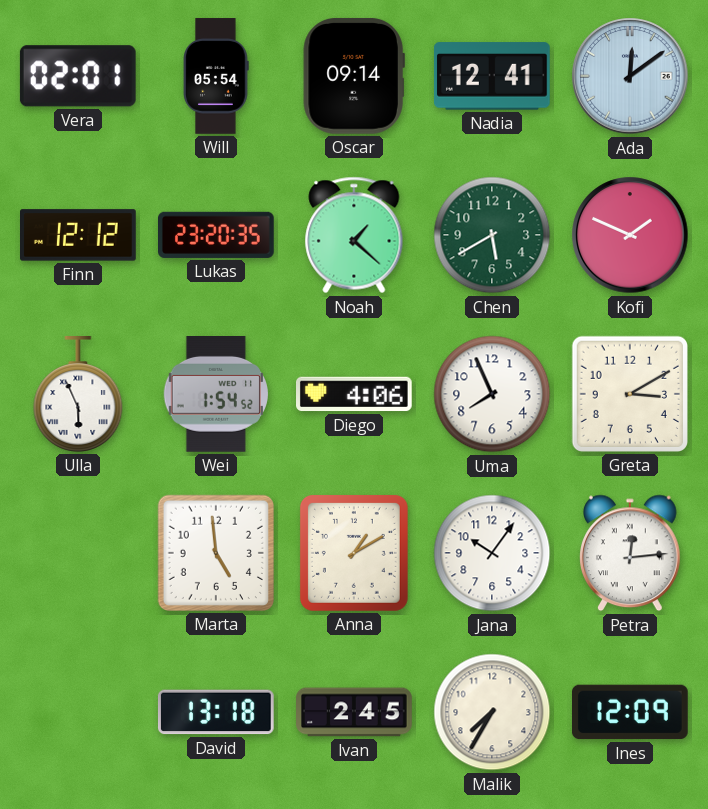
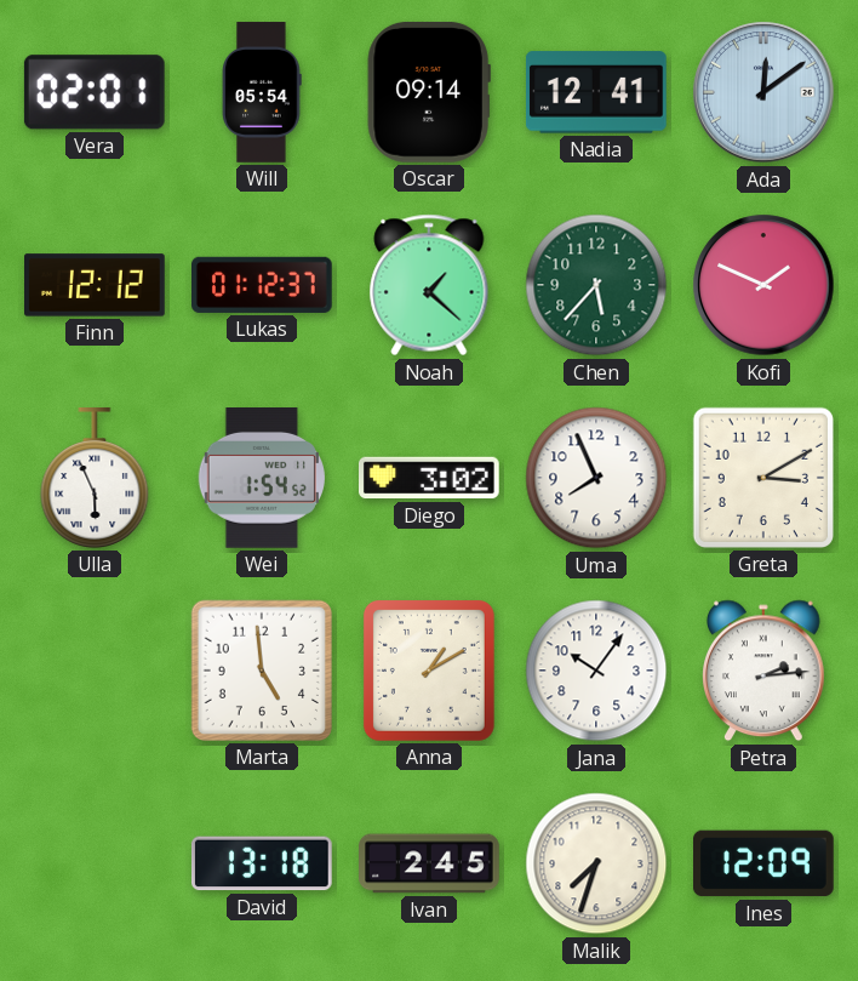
Lukas: 23:20 -> 01:12 (263, 285)
Chen: 5:40 -> 5:37 (596, 285)
Diego: 4:06 -> 3:02 (430, 478)
Petra: 12:14 -> 2:14 (765, 671)
Malik: 7:35 -> 7:33 (596, 863)
